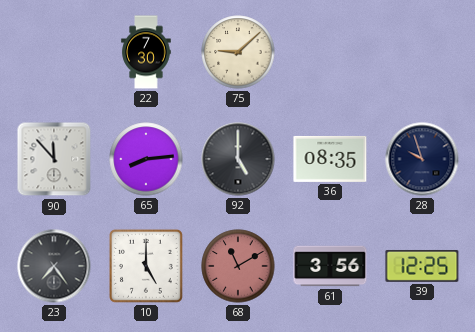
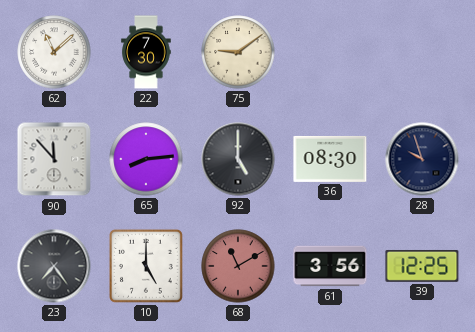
62: none -> 11:08 (54, 52)
75: 9:08 -> 9:09 (238, 52)
36: 08:35 -> 08:30 (330, 159)
